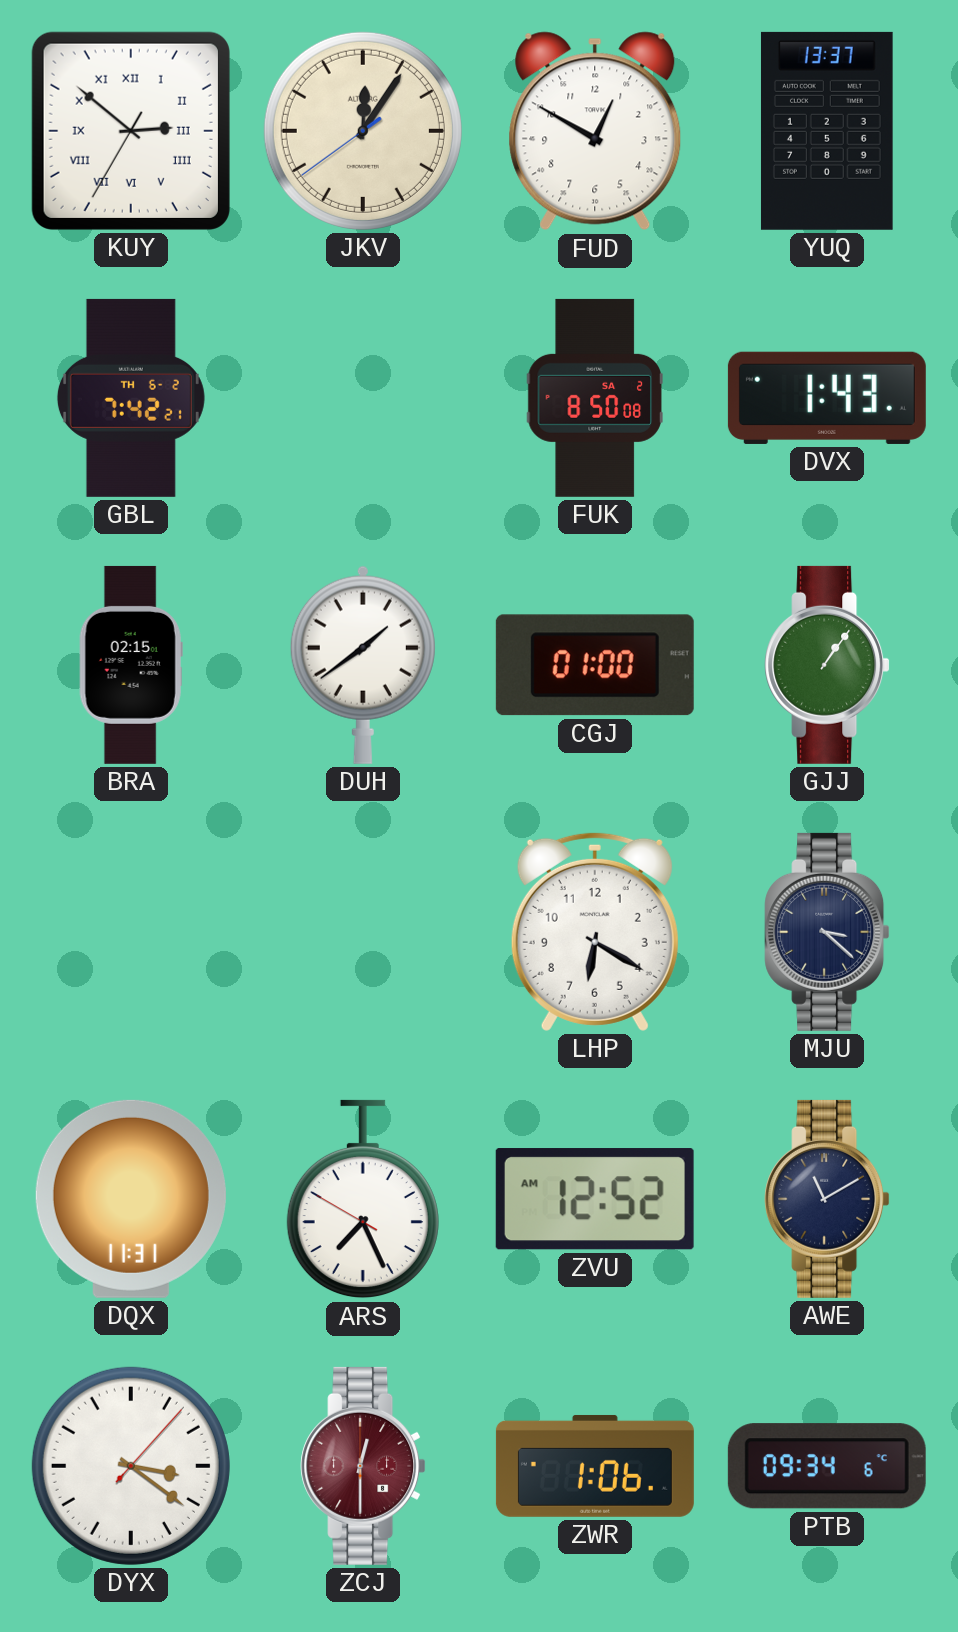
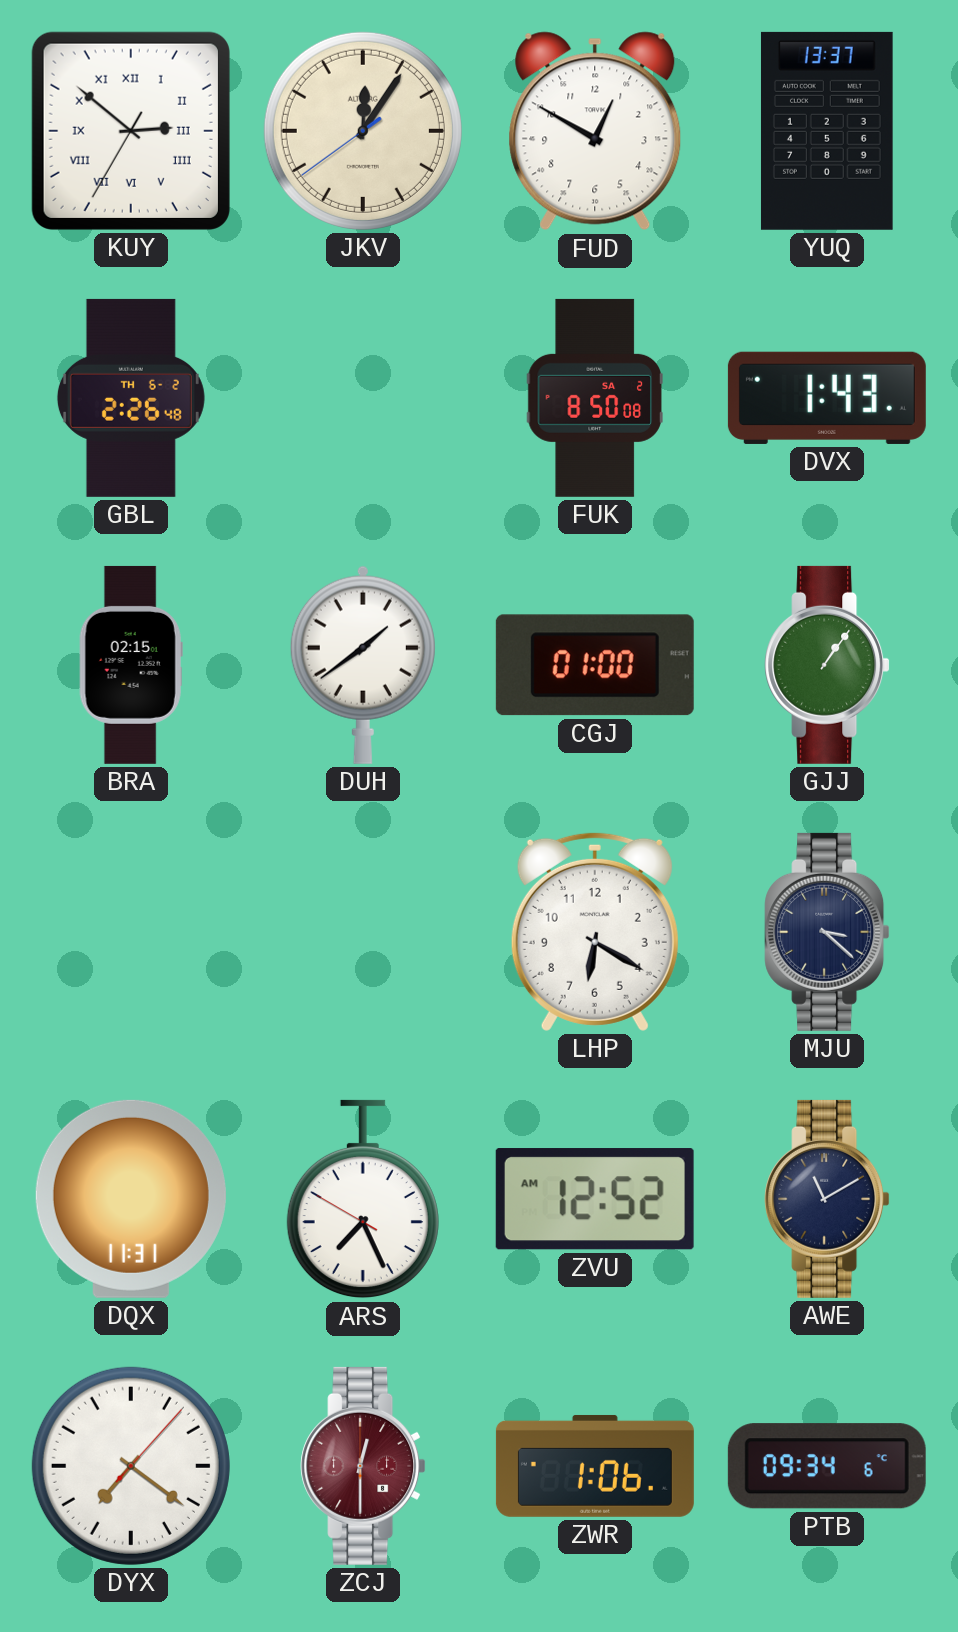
GBL: 7:42 -> 2:26 (131, 398)
DYX: 3:21 -> 7:21 (131, 1466)
